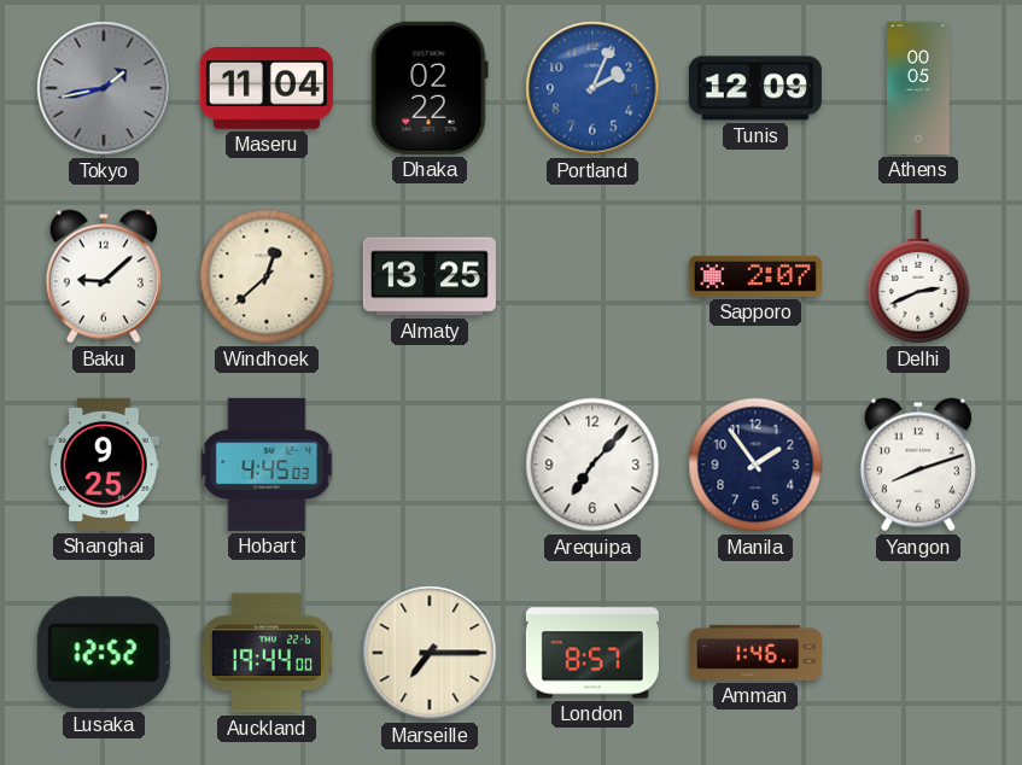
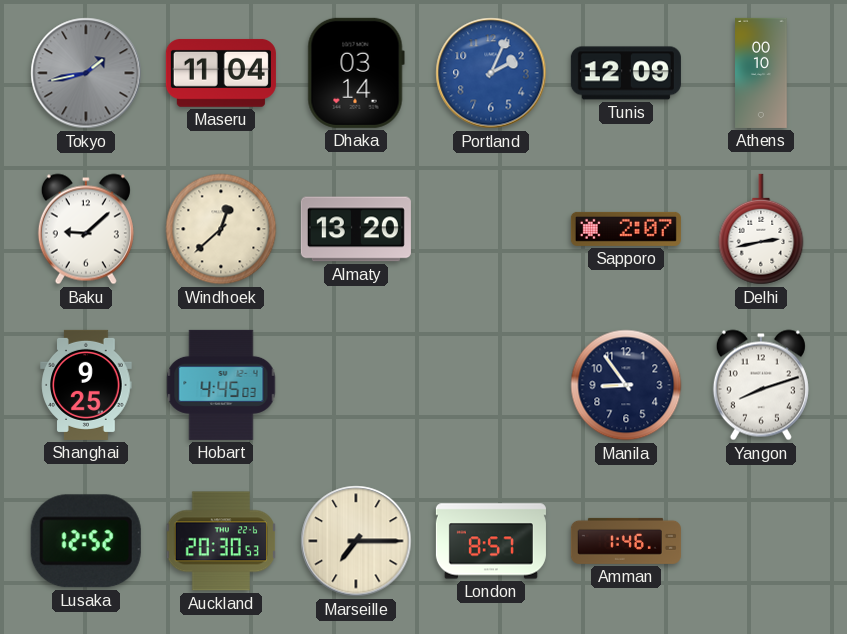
Dhaka: 02:22 -> 03:14 (356, 73)
Athens: 00:05 -> 00:10 (761, 73)
Almaty: 13:25 -> 13:20 (356, 229)
Delhi: 2:41 -> 2:43 (761, 229)
Arequipa: 7:07 -> none (592, 465)
Manila: 1:54 -> 8:54 (626, 385)
Auckland: 19:44 -> 20:30 (220, 541)
